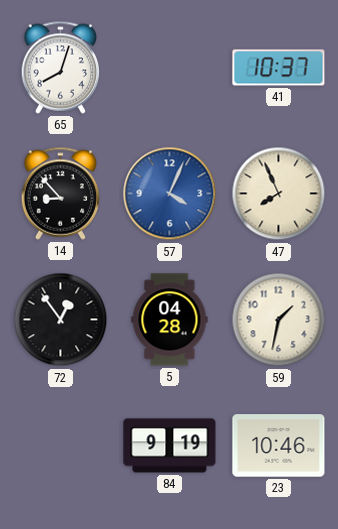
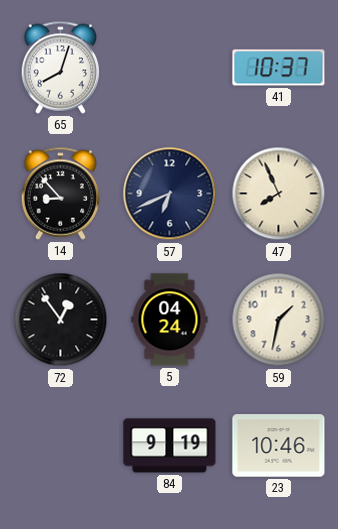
57: 4:04 -> 6:41 (170, 194)
57 dial: blue -> navy (170, 194)
5: 04:28 -> 04:24 (170, 320)
